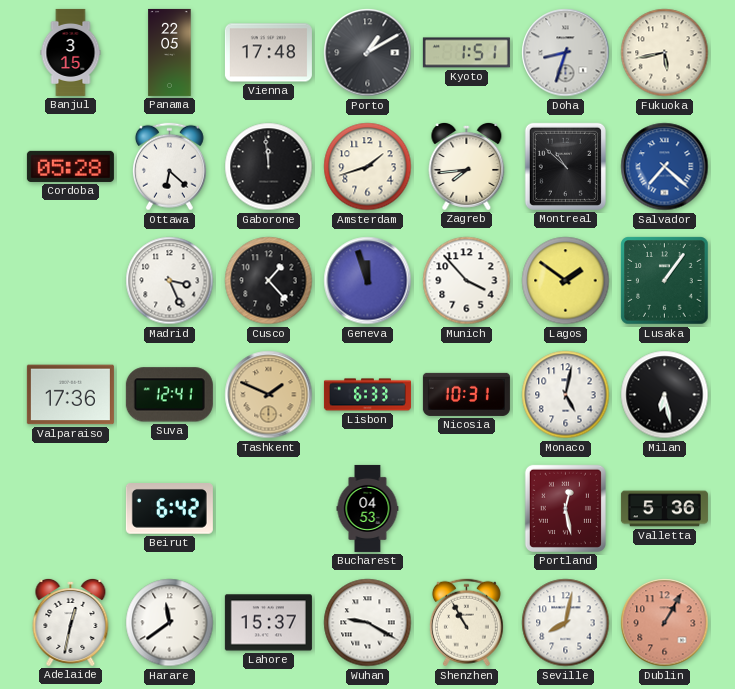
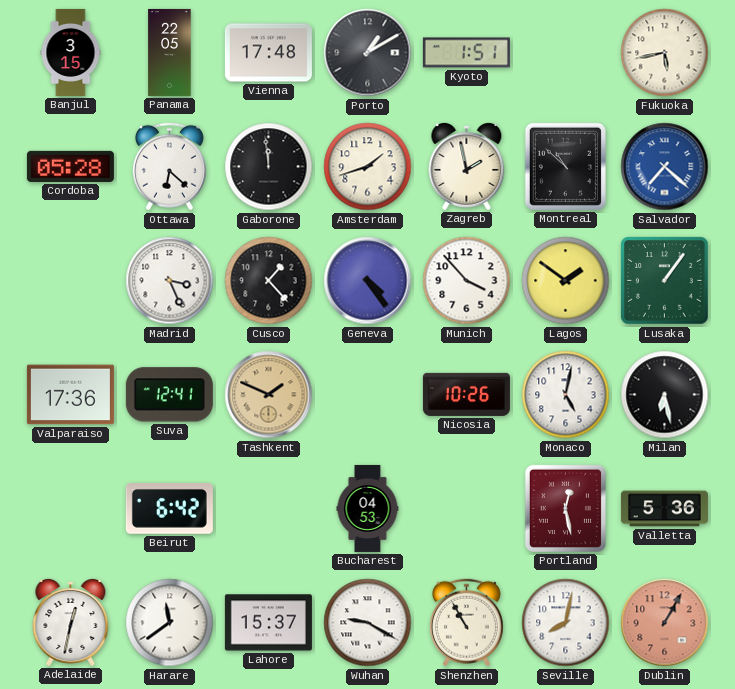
Doha: 8:33 -> none (566, 53)
Zagreb: 7:44 -> 1:58 (467, 166)
Geneva: 11:57 -> 4:24 (368, 281)
Lisbon: 6:33 -> none (367, 395)
Nicosia: 10:31 -> 10:26 (466, 394)
